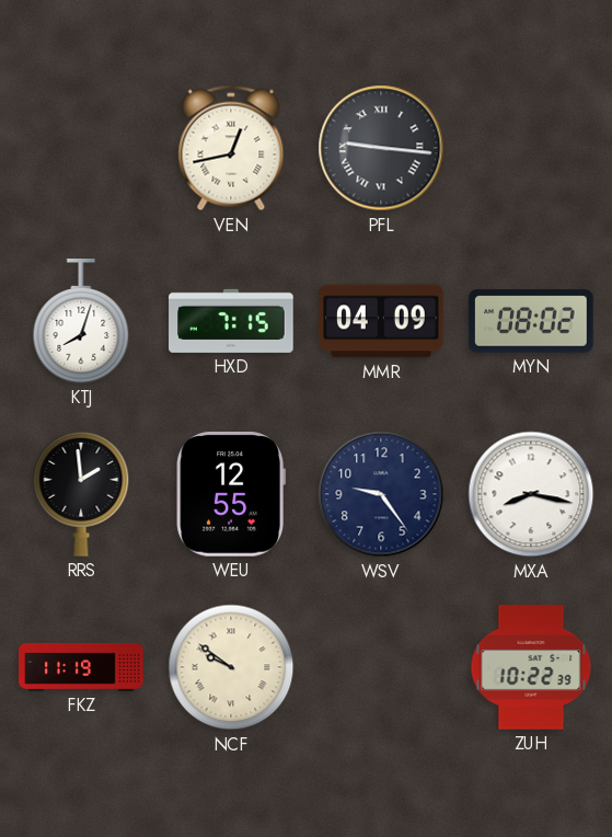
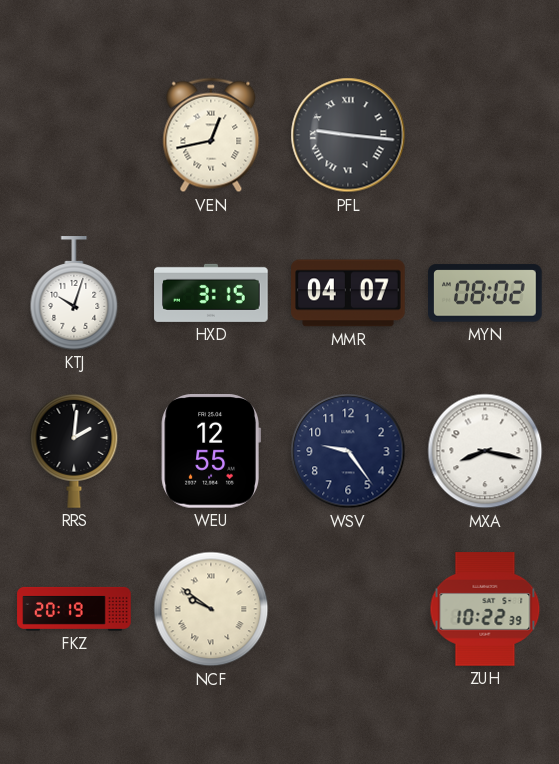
KTJ: 8:03 -> 10:03 (74, 293)
HXD: 7:15 -> 3:15 (211, 293)
MMR: 04:09 -> 04:07 (348, 293)
RRS: 1:59 -> 2:01 (74, 451)
FKZ: 11:19 -> 20:19 (74, 609)
